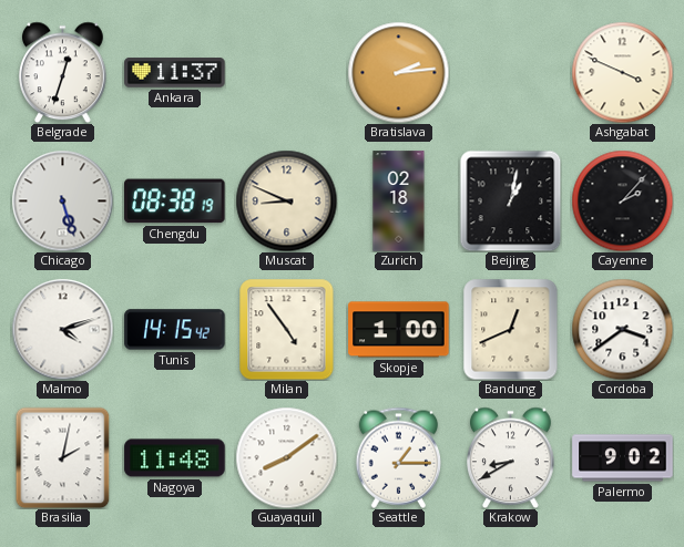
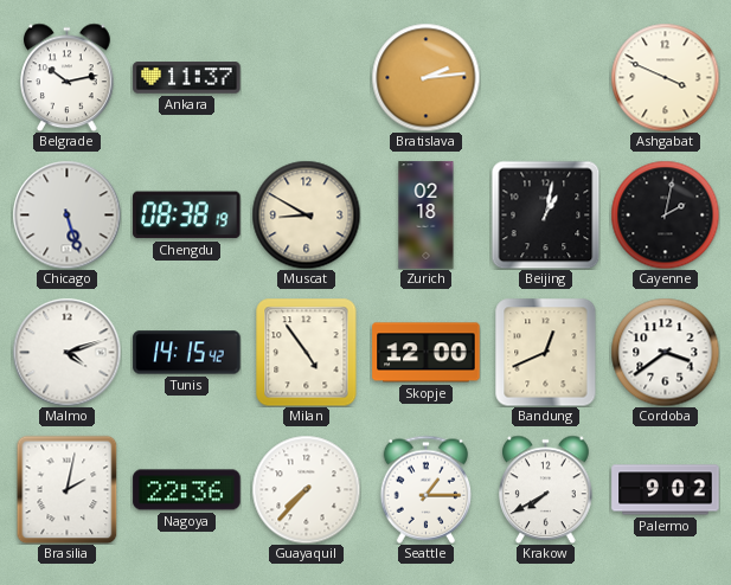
Belgrade: 12:33 -> 10:13 (68, 77)
Muscat: 8:49 -> 8:50 (306, 214)
Cayenne: 2:07 -> 2:02 (665, 214)
Skopje: 1:00 -> 12:00 (427, 353)
Nagoya: 11:48 -> 22:36 (187, 490)
Guayaquil: 8:09 -> 7:37 (306, 489)
Krakow: 8:40 -> 7:40 (546, 489)
